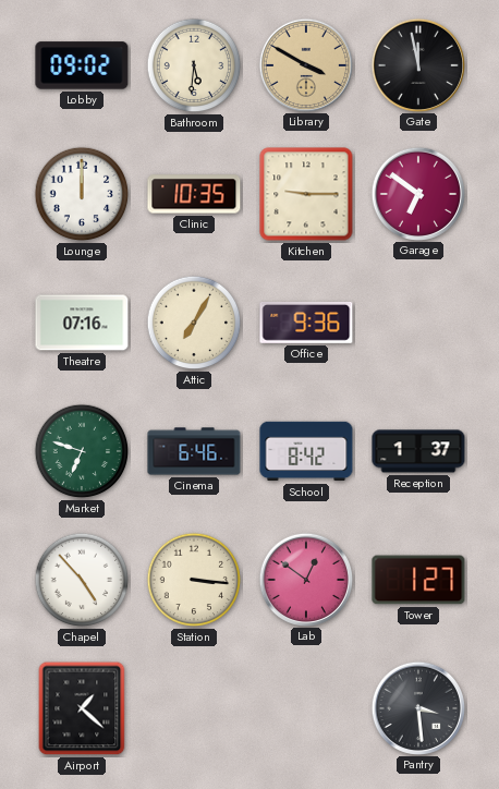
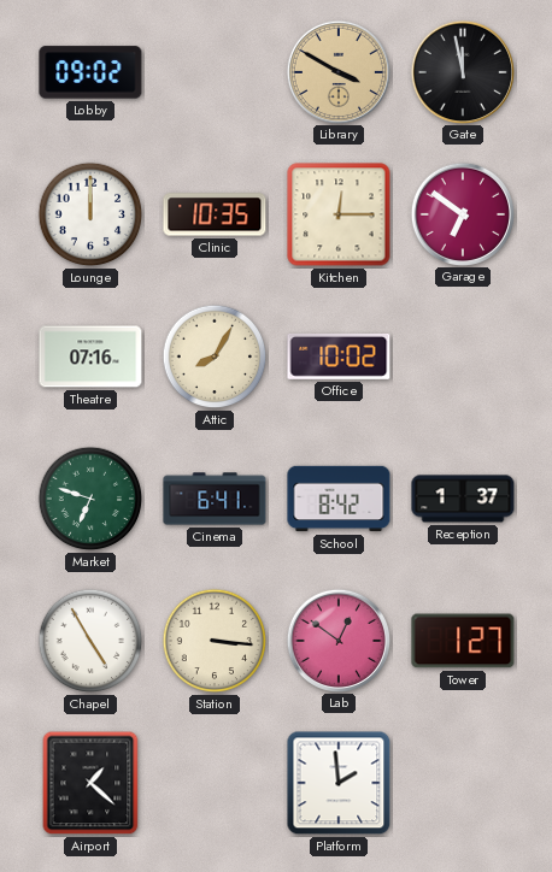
Bathroom: 5:31 -> none (194, 65)
Kitchen: 9:15 -> 12:15 (339, 214)
Attic: 7:05 -> 8:05 (215, 357)
Office: 9:36 -> 10:02 (339, 357)
Cinema: 6:46 -> 6:41 (215, 499)
Chapel: 4:53 -> 4:55 (90, 641)
Platform: none -> 1:59 (339, 783)
Pantry: 3:29 -> none (417, 707)
